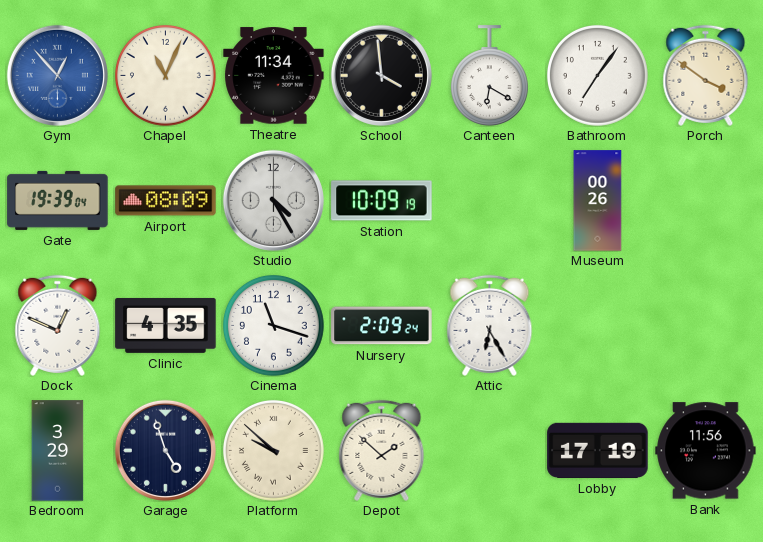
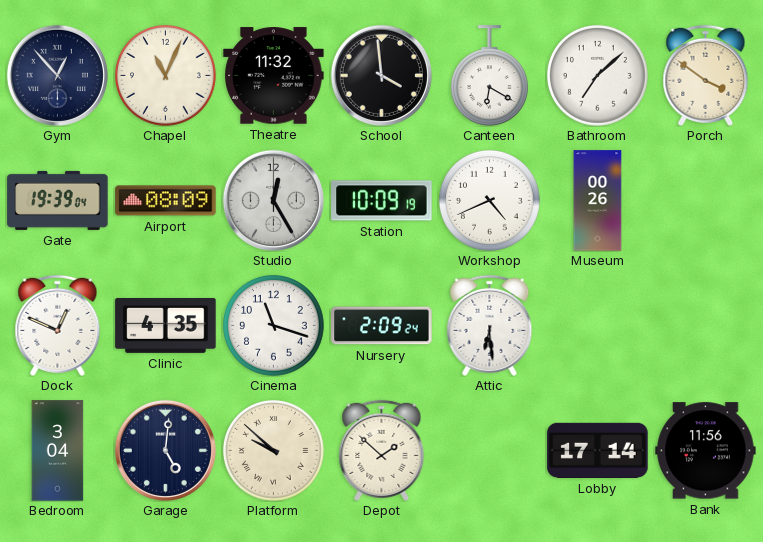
Gym dial: blue -> navy (57, 75)
Theatre: 11:34 -> 11:32 (274, 76)
Bathroom: 7:06 -> 7:08 (597, 75)
Studio: 4:25 -> 12:25 (273, 200)
Workshop: none -> 4:41 (489, 200)
Attic: 6:25 -> 6:29 (490, 325)
Bedroom: 3:29 -> 3:04 (58, 451)
Garage: 4:57 -> 5:01 (165, 450)
Lobby: 17:19 -> 17:14 (598, 450)
